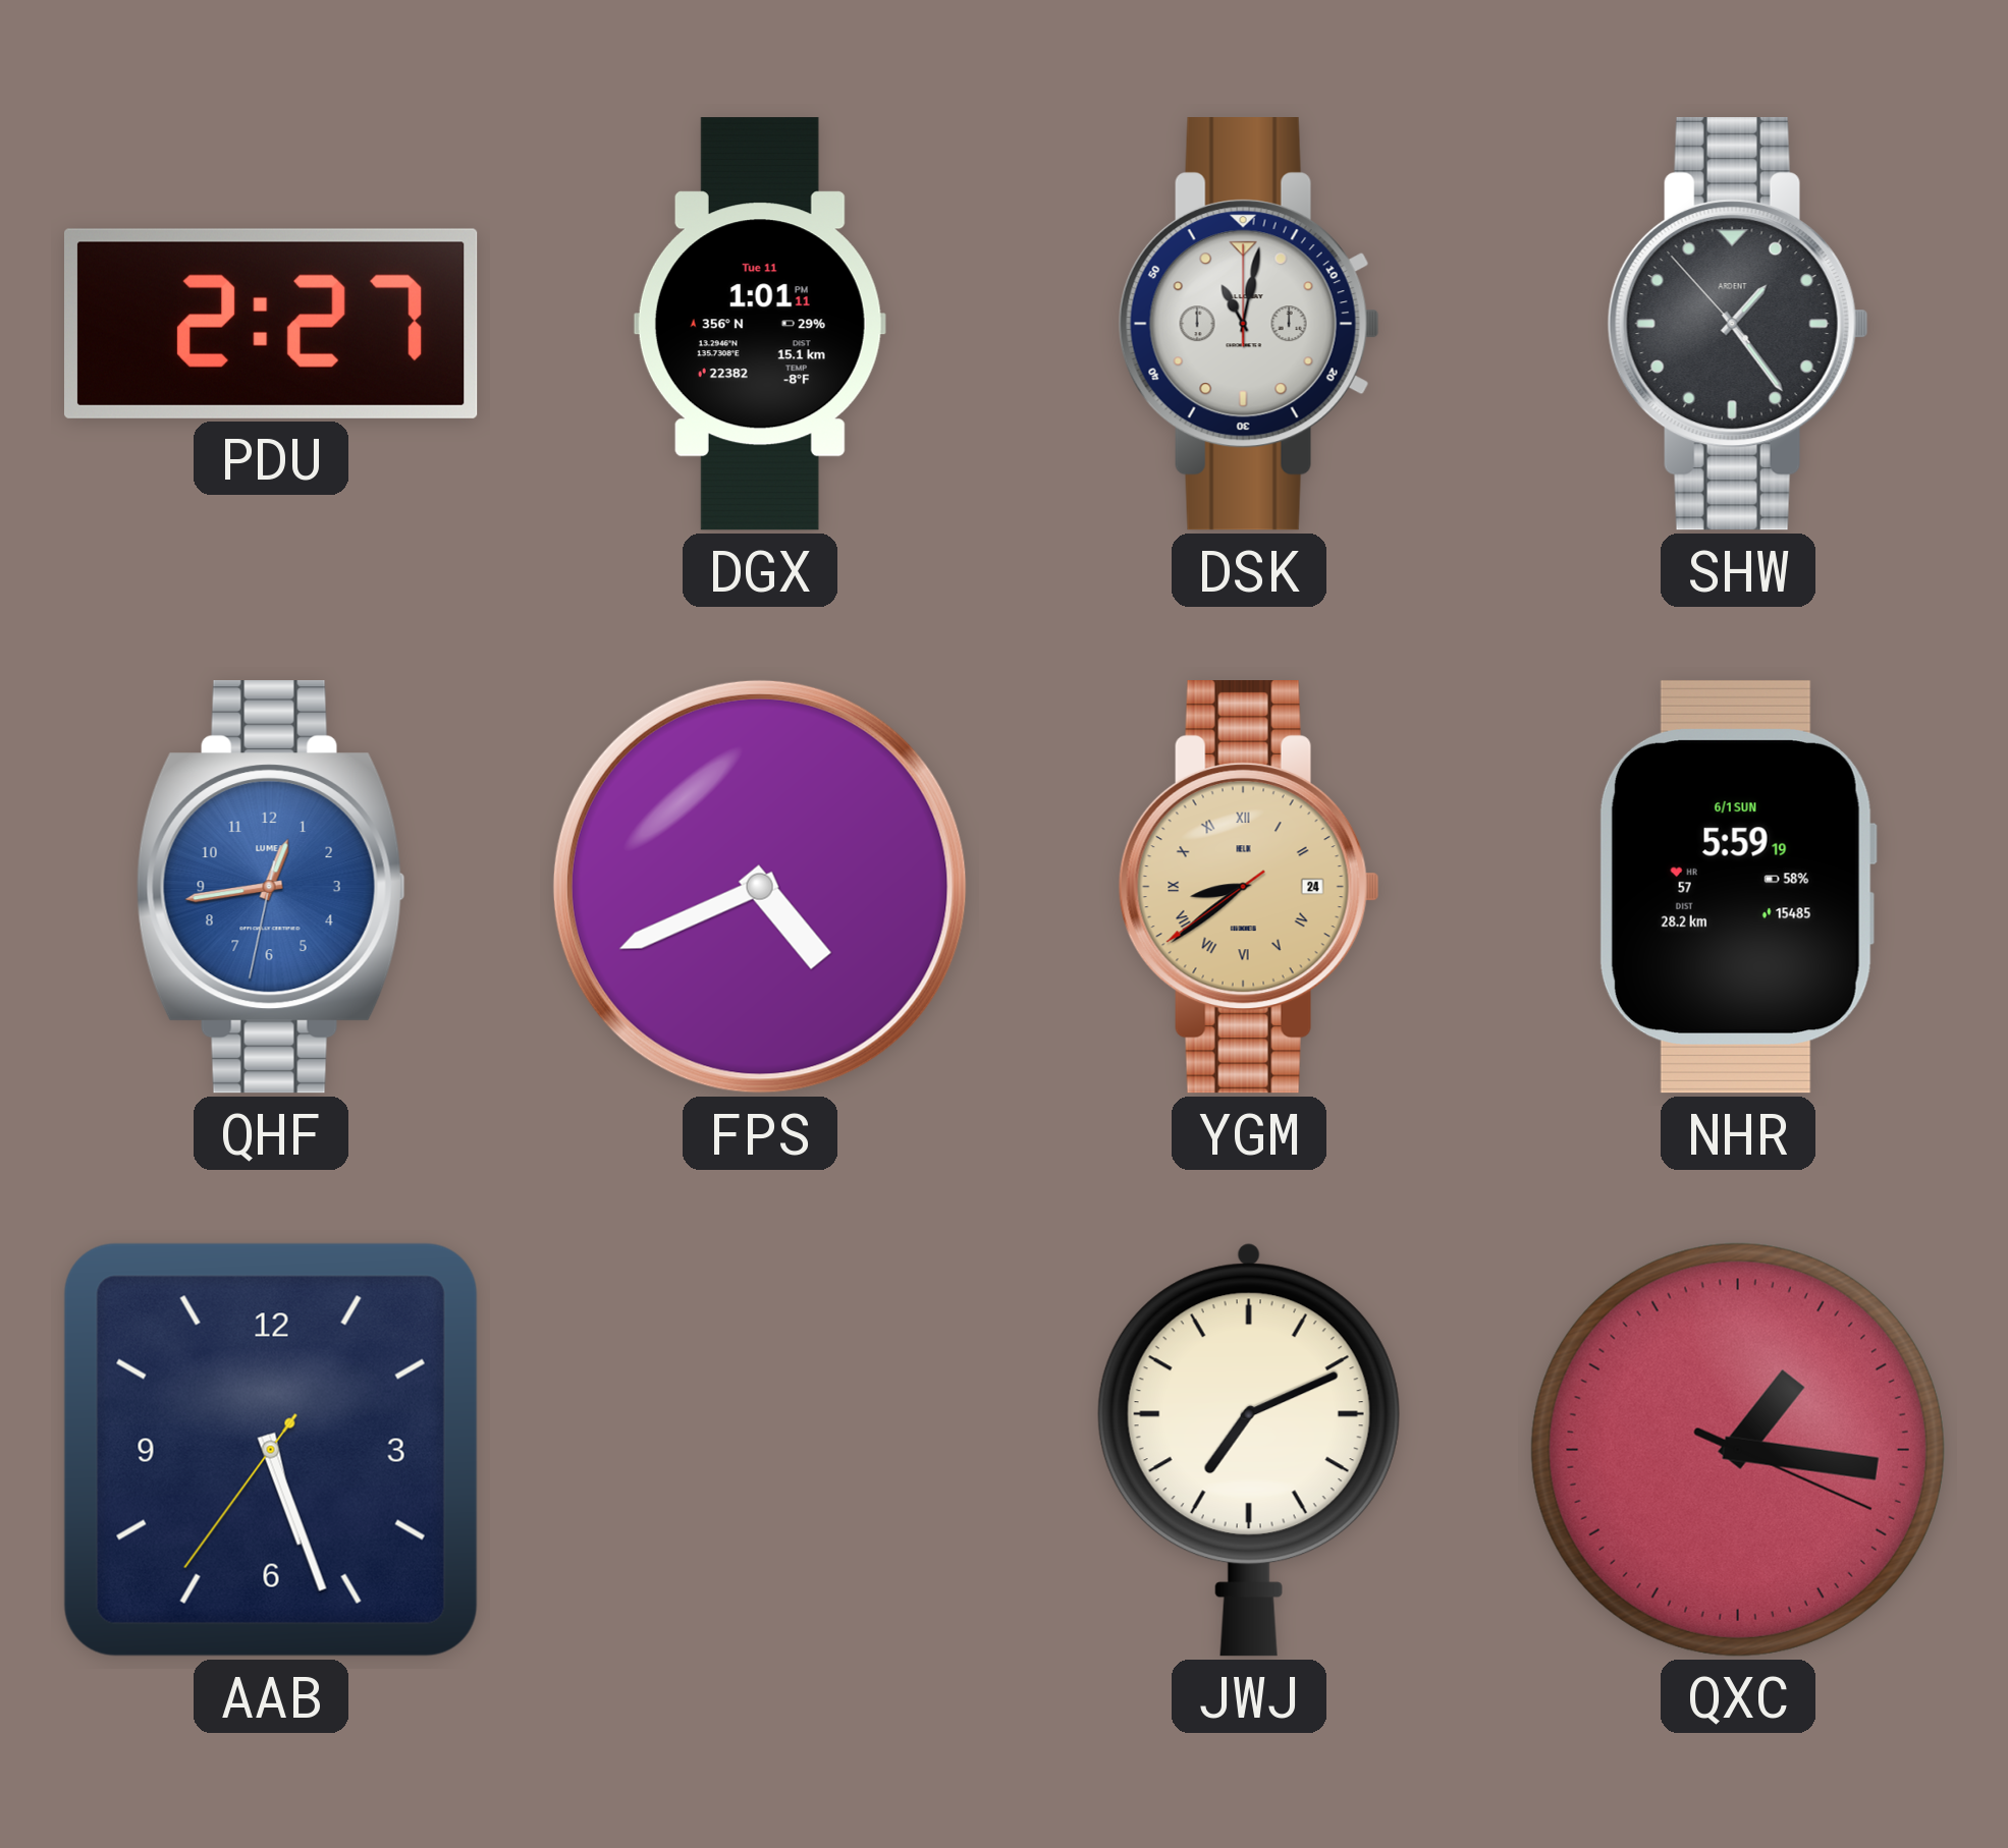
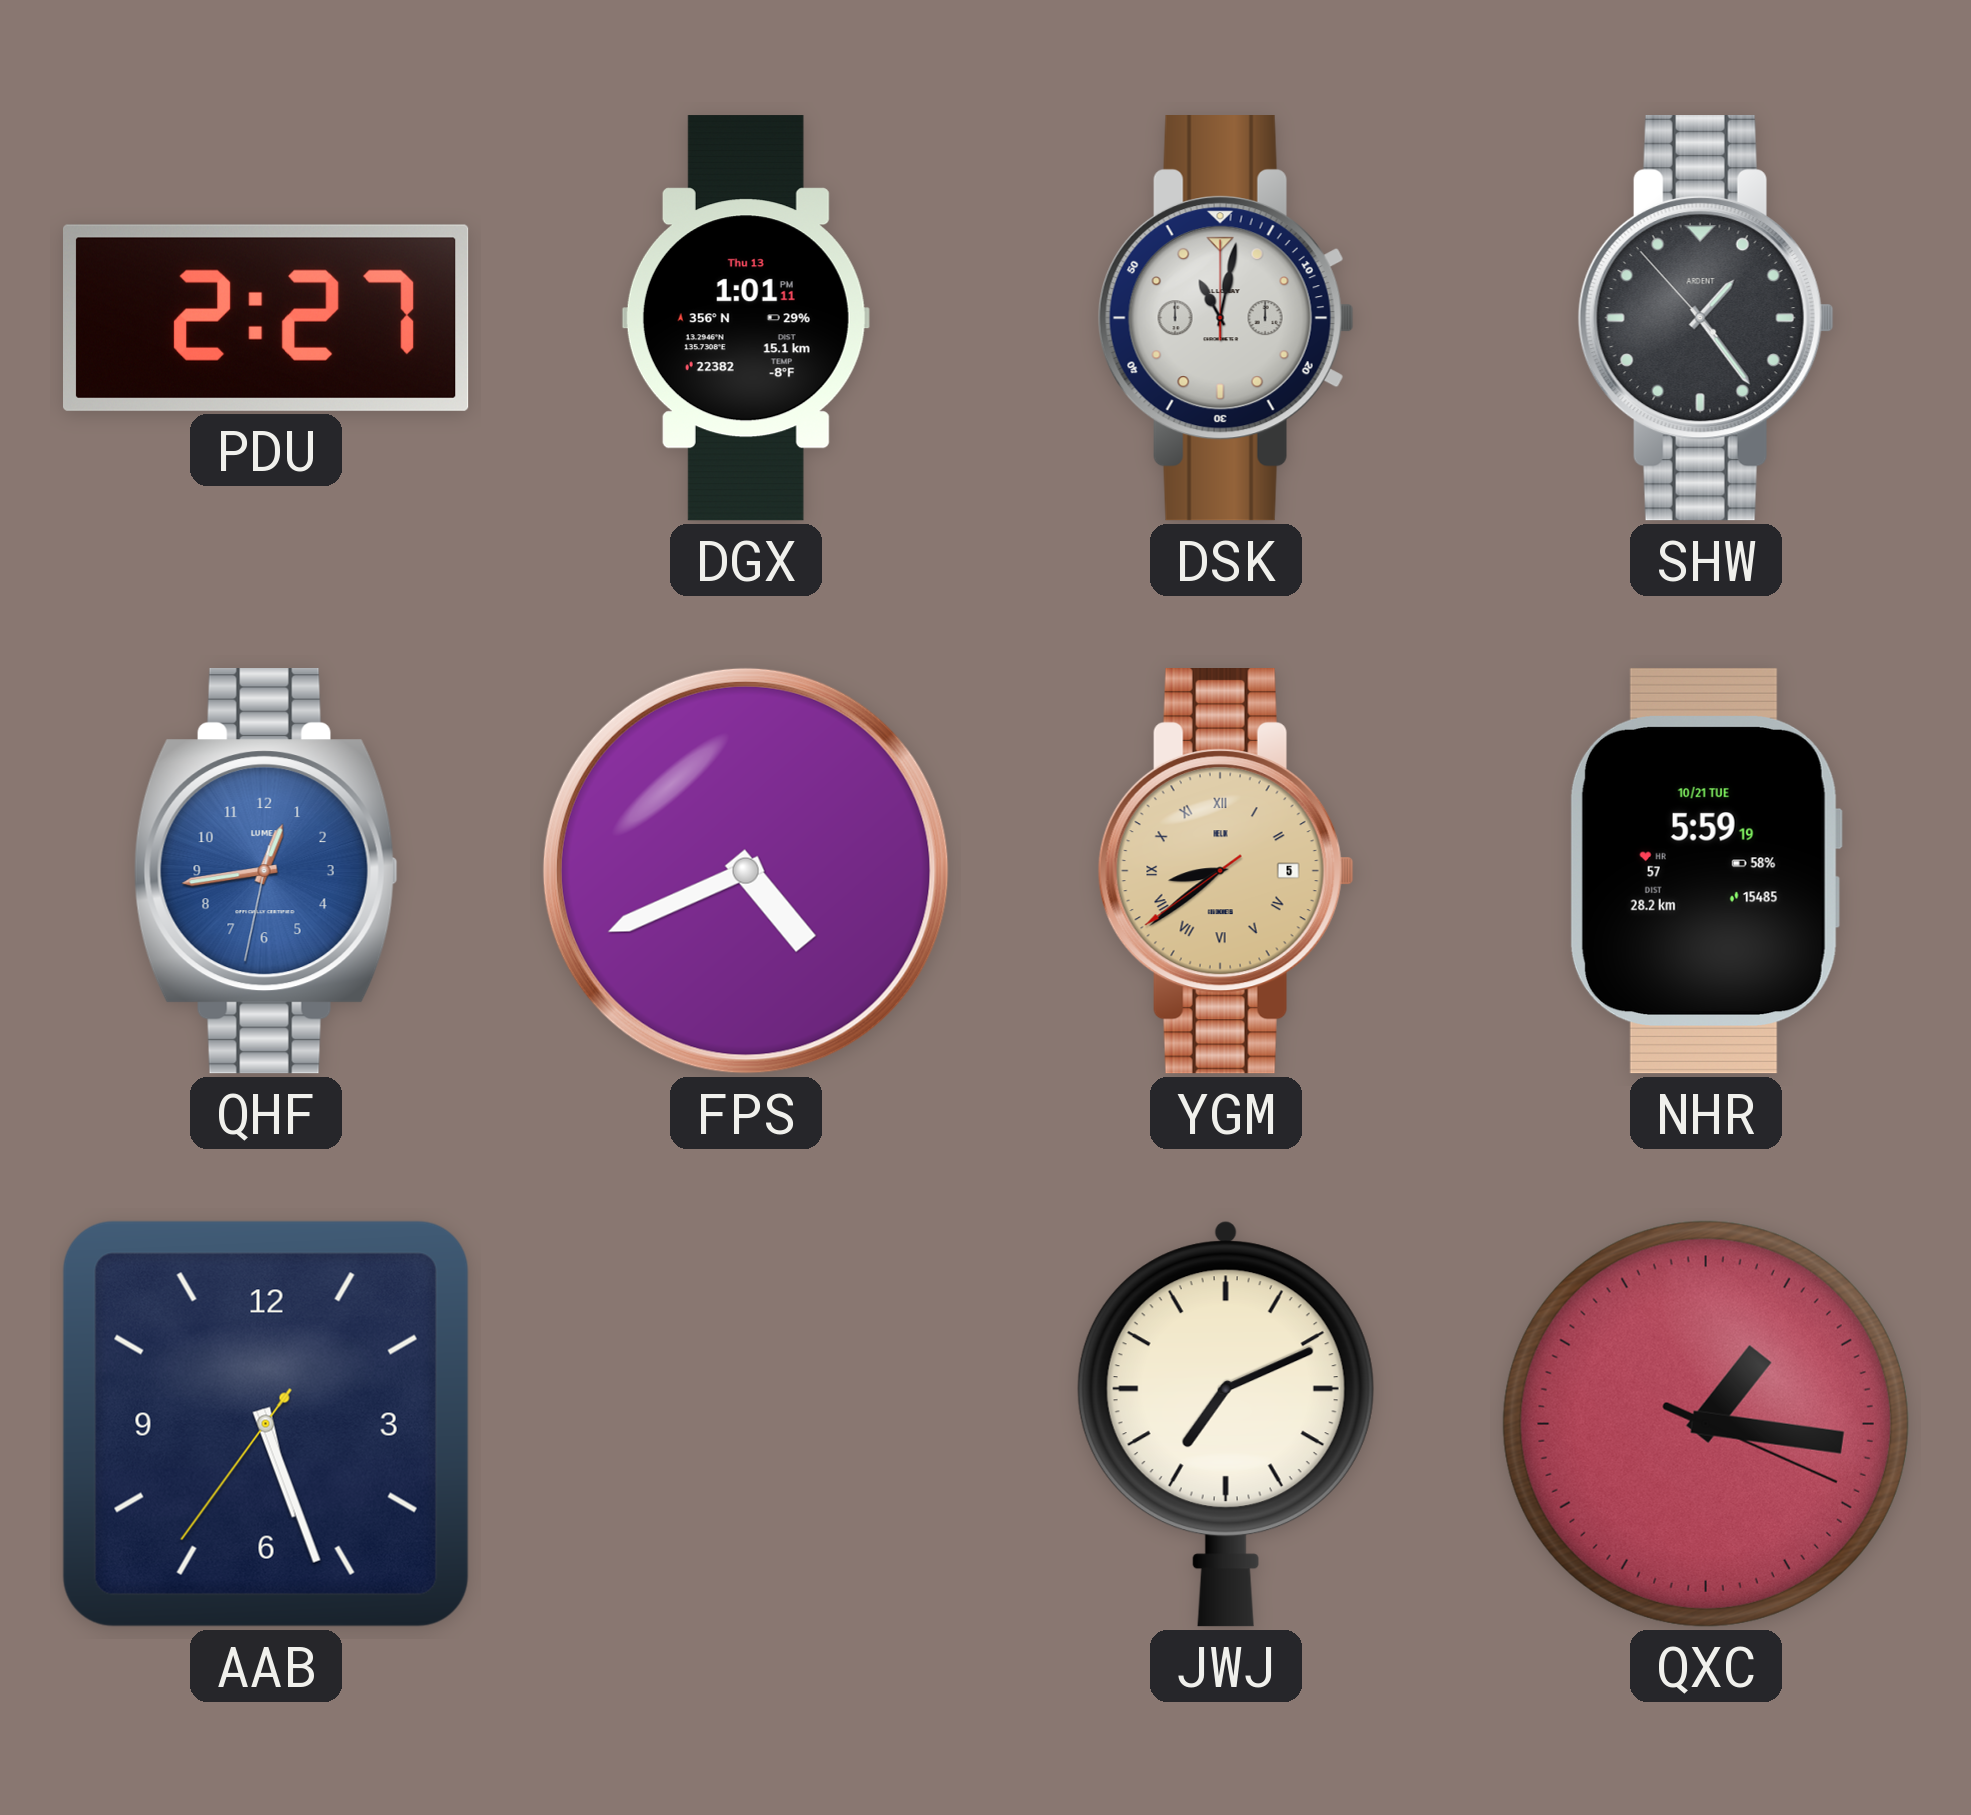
DGX date: Tue 11 -> Thu 13 (746, 318)
YGM date: 24 -> 5 (1226, 872)
NHR date: 6/1 SUN -> 10/21 TUE (1705, 871)
